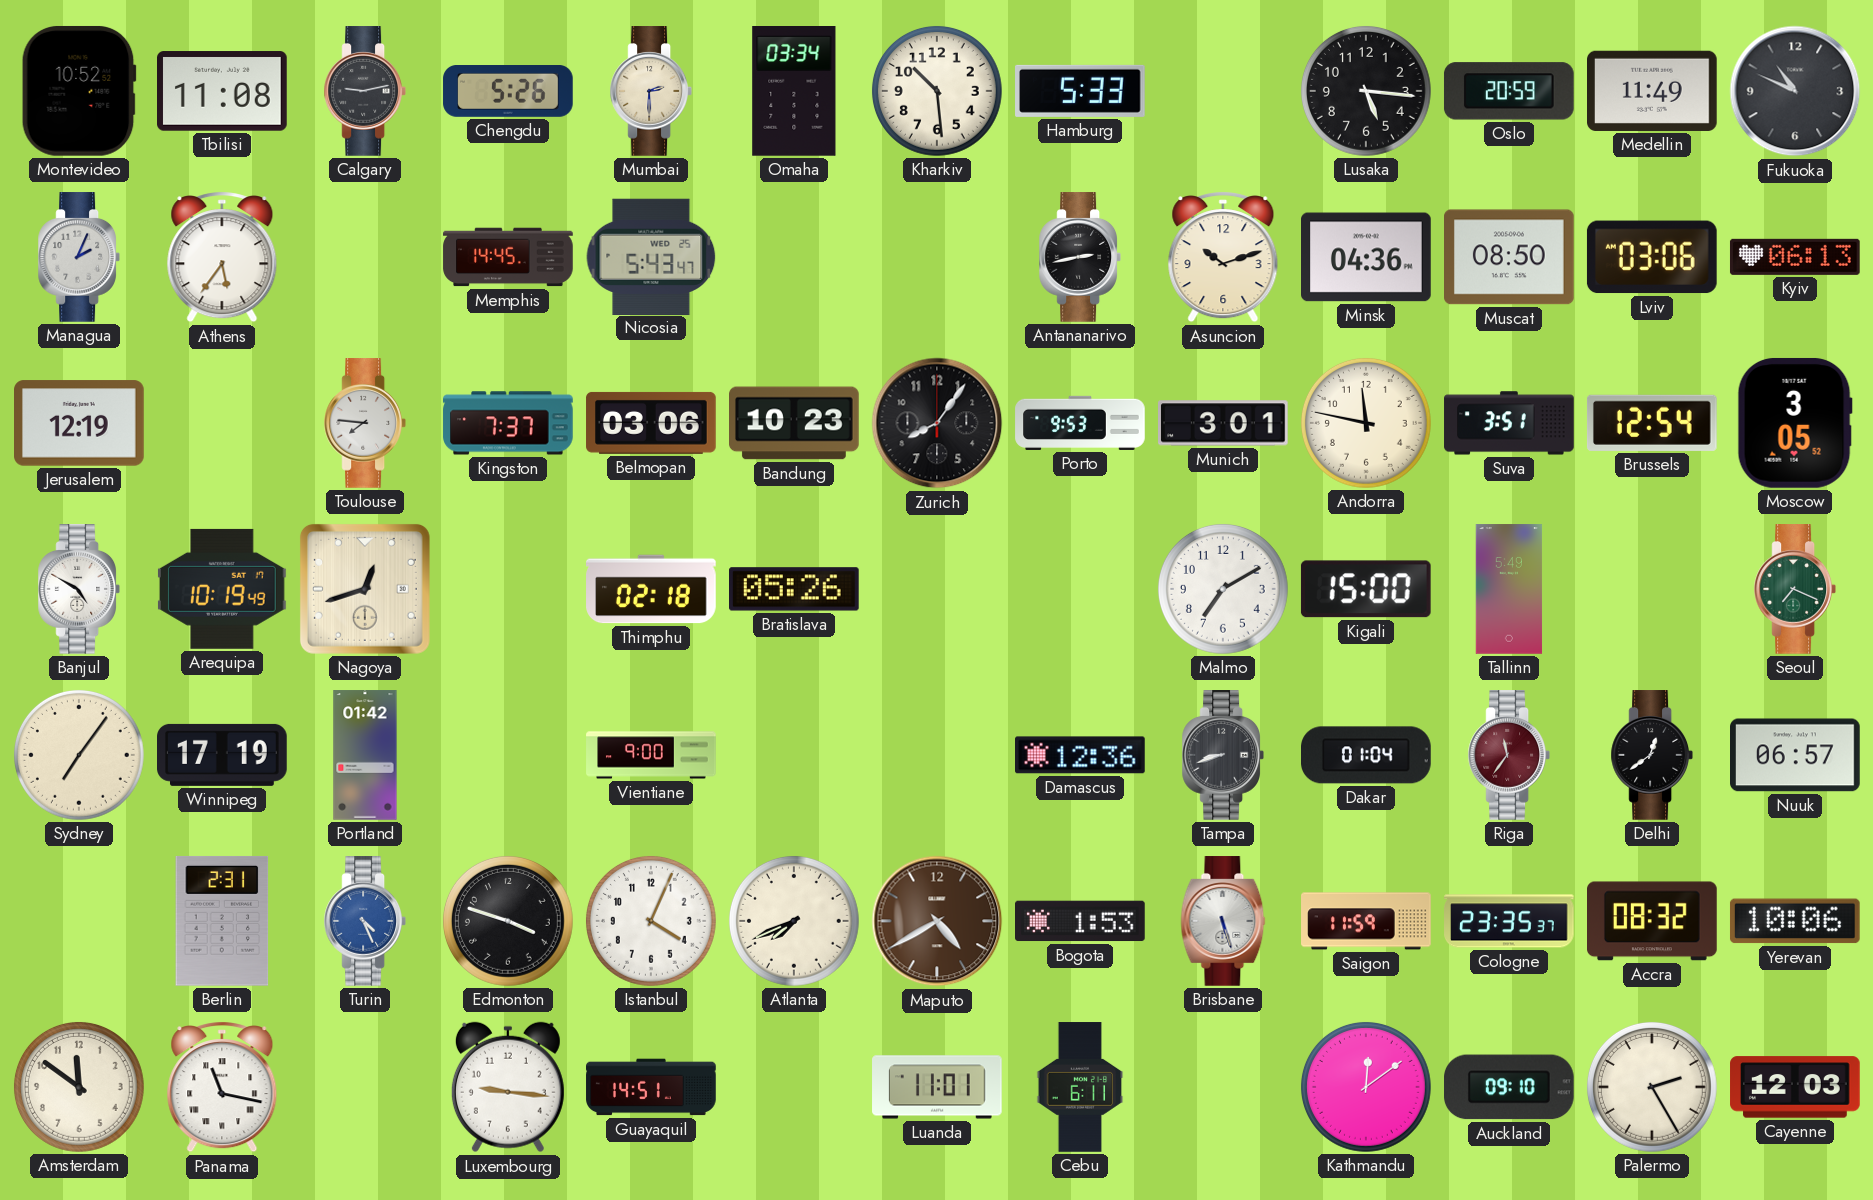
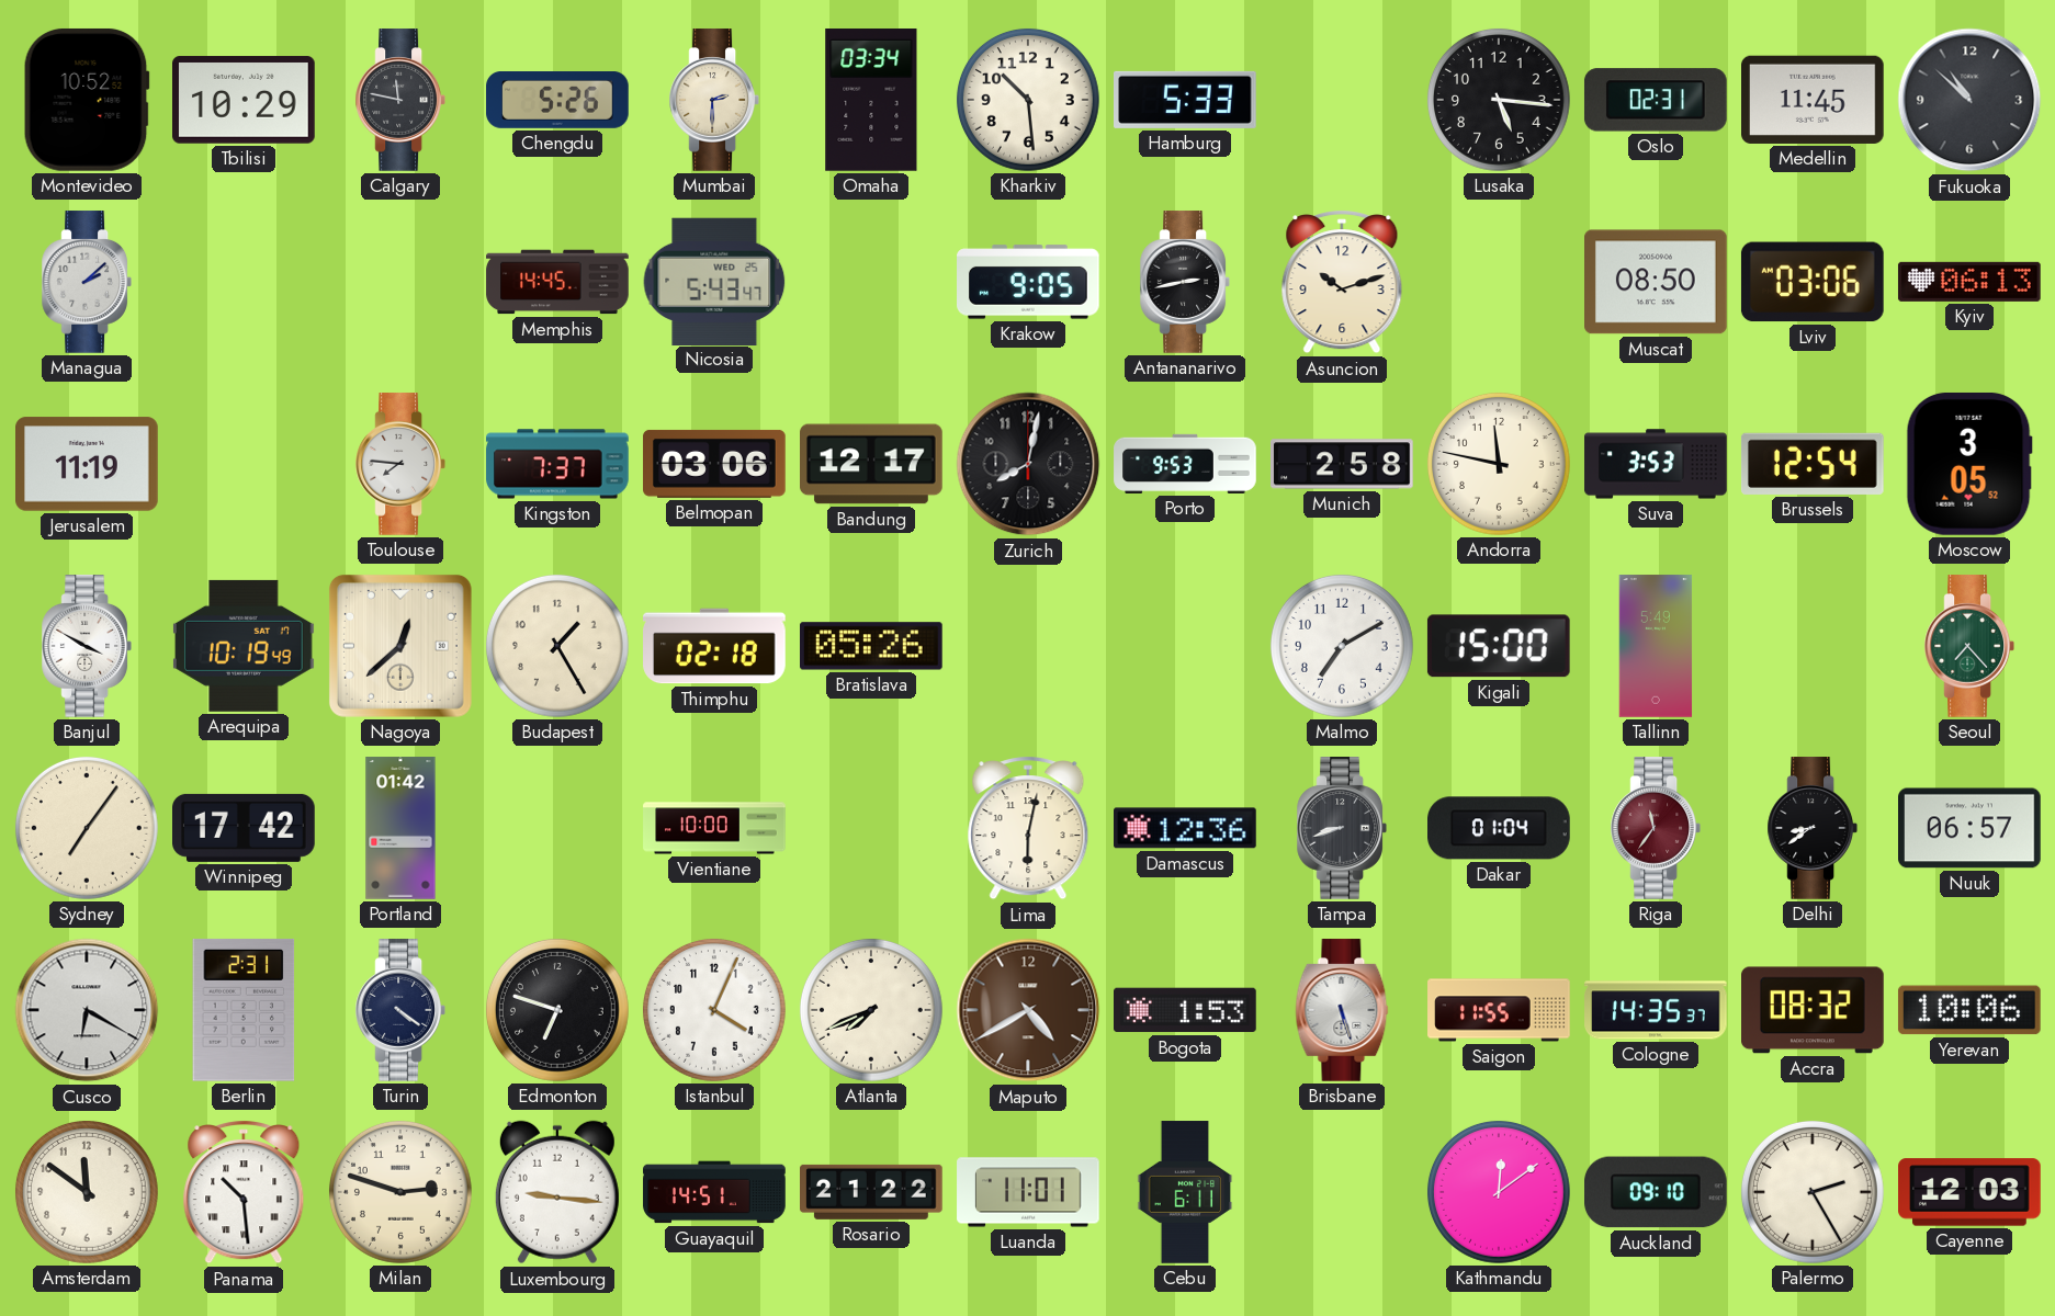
Tbilisi: 11:08 -> 10:29 (245, 100)
Calgary: 9:13 -> 11:47 (399, 100)
Oslo: 20:59 -> 02:31 (1656, 100)
Medellin: 11:49 -> 11:45 (1814, 100)
Fukuoka: 10:49 -> 10:52 (1969, 100)
Managua: 2:04 -> 2:08 (86, 282)
Athens: 5:36 -> none (222, 257)
Krakow: none -> 9:05 (1029, 282)
Minsk: 04:36 -> none (1367, 257)
Jerusalem: 12:19 -> 11:19 (88, 464)
Bandung: 10:23 -> 12:17 (871, 464)
Zurich: 8:06 -> 8:02 (1028, 464)
Munich: 3:01 -> 2:58 (1343, 464)
Suva: 3:51 -> 3:53 (1656, 464)
Banjul: 4:50 -> 3:50 (86, 646)
Nagoya: 12:42 -> 12:38 (400, 646)
Budapest: none -> 1:25 (557, 646)
Seoul: 7:19 -> 7:23 (1968, 646)
Winnipeg: 17:19 -> 17:42 (245, 828)
Vientiane: 9:00 -> 10:00 (714, 828)
Lima: none -> 6:02 (1028, 828)
Delhi: 12:39 -> 8:39 (1811, 828)
Cusco: none -> 6:20 (87, 1010)
Turin: 4:26 -> 4:21 (399, 1010)
Turin dial: blue -> navy (399, 1010)
Edmonton: 3:48 -> 6:48 (557, 1010)
Saigon: 11:59 -> 11:55 (1499, 1010)
Cologne: 23:35 -> 14:35 (1656, 1010)
Panama: 11:17 -> 10:29 (244, 1192)
Milan: none -> 2:48 (400, 1192)
Rosario: none -> 21:22 (872, 1192)
